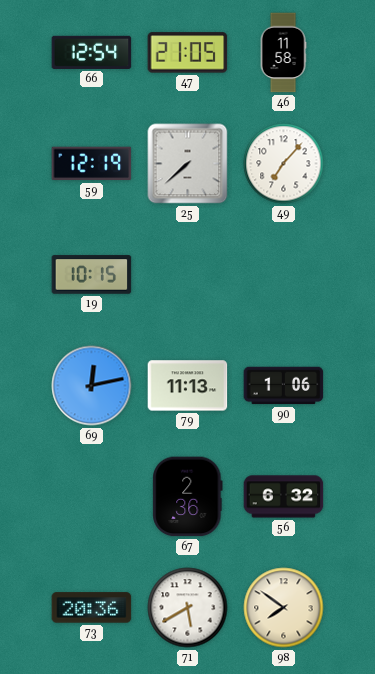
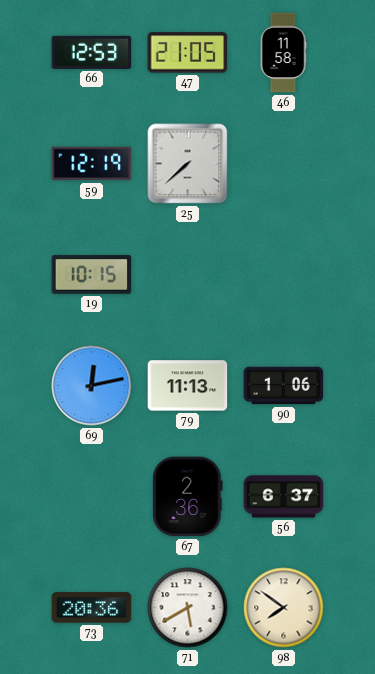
66: 12:54 -> 12:53 (92, 52)
49: 7:07 -> none (284, 164)
56: 6:32 -> 6:37 (284, 497)
